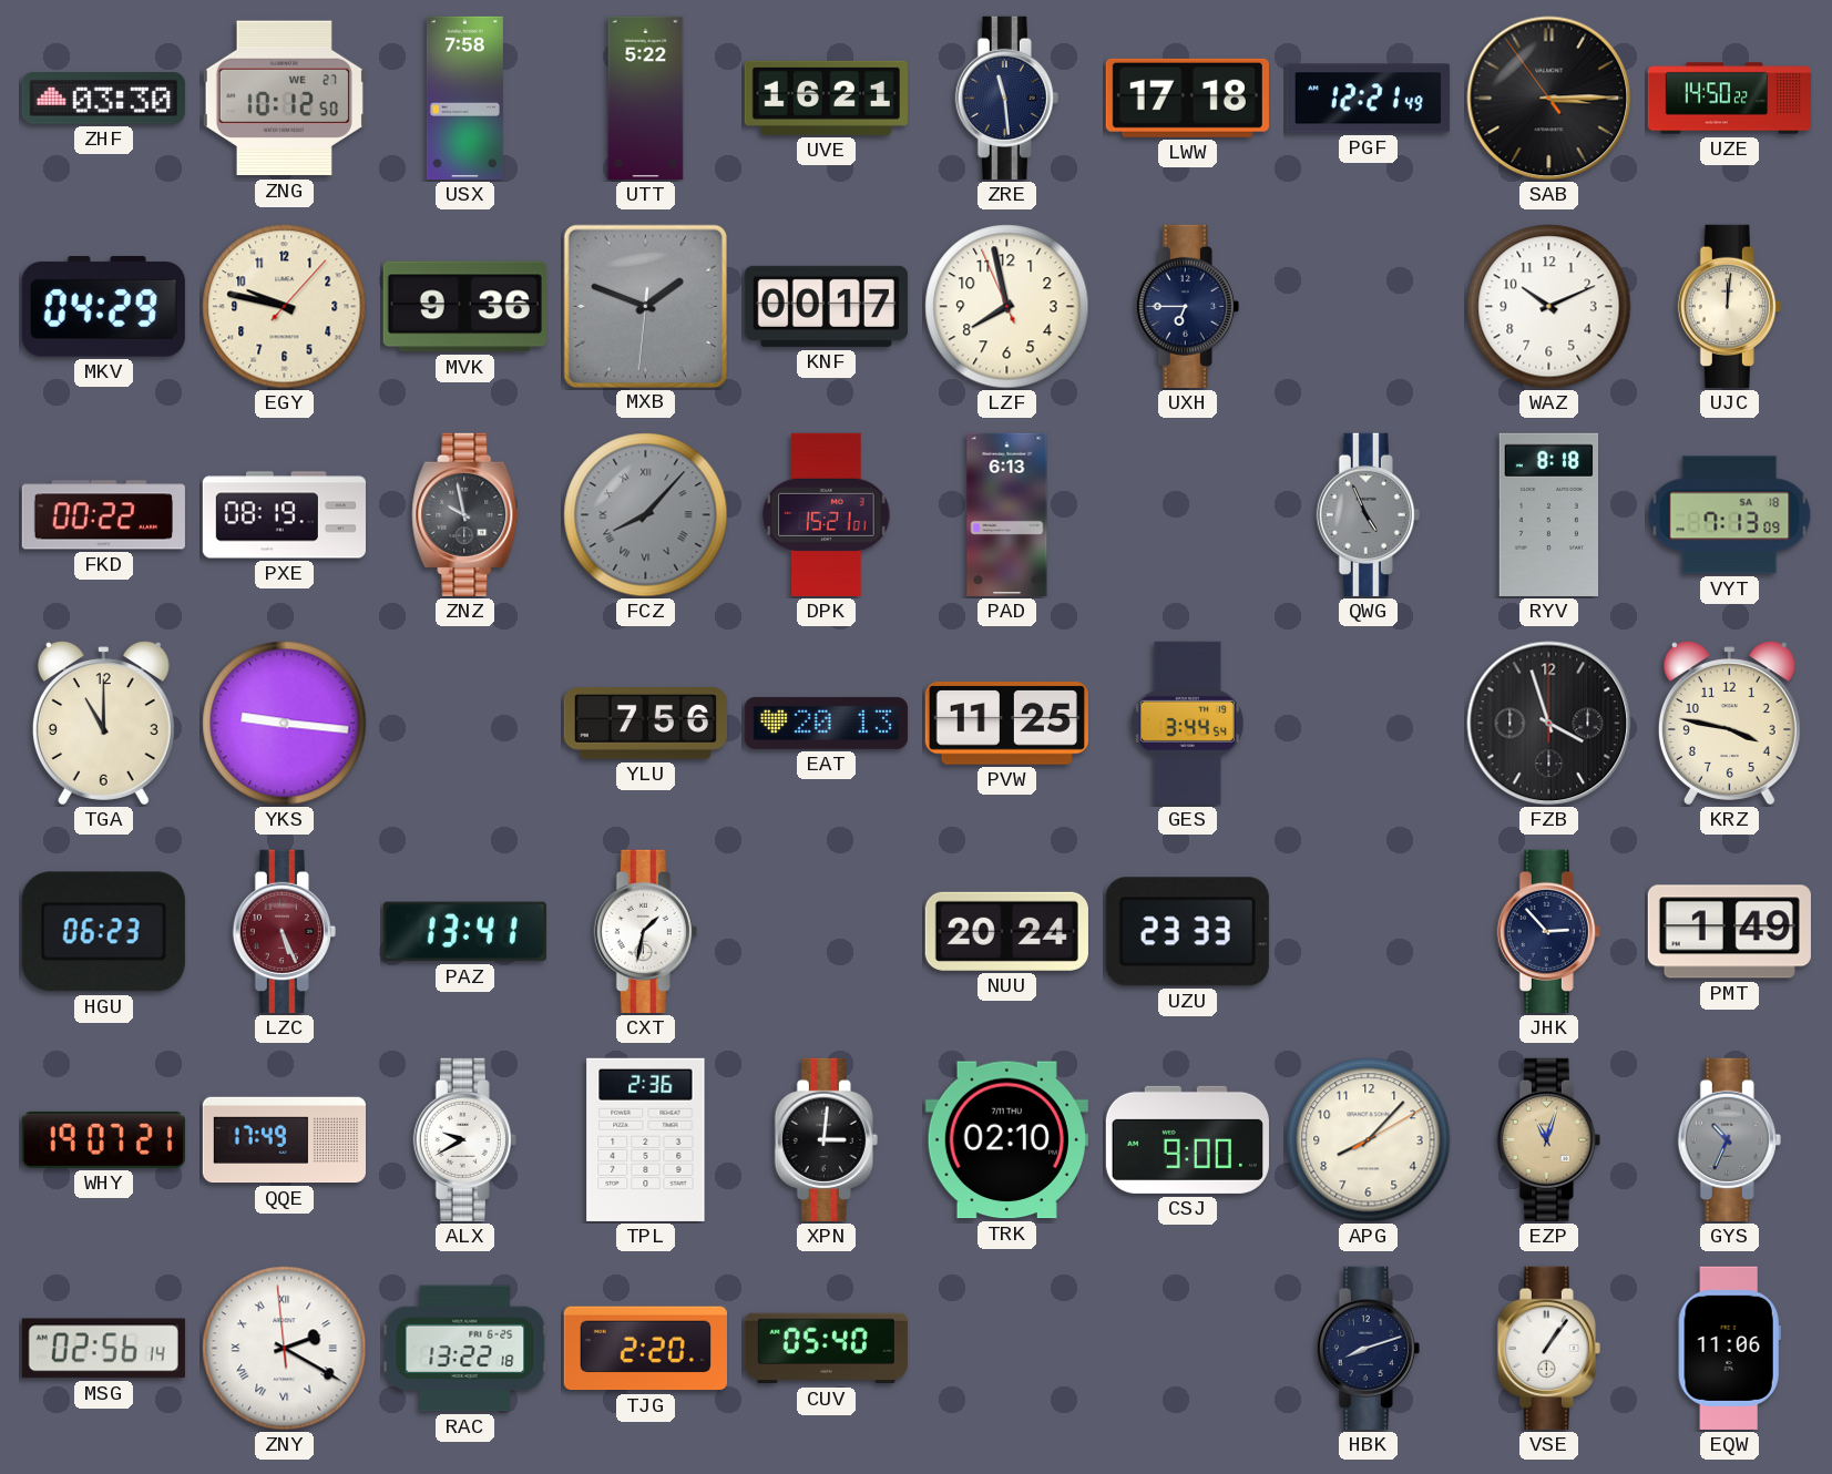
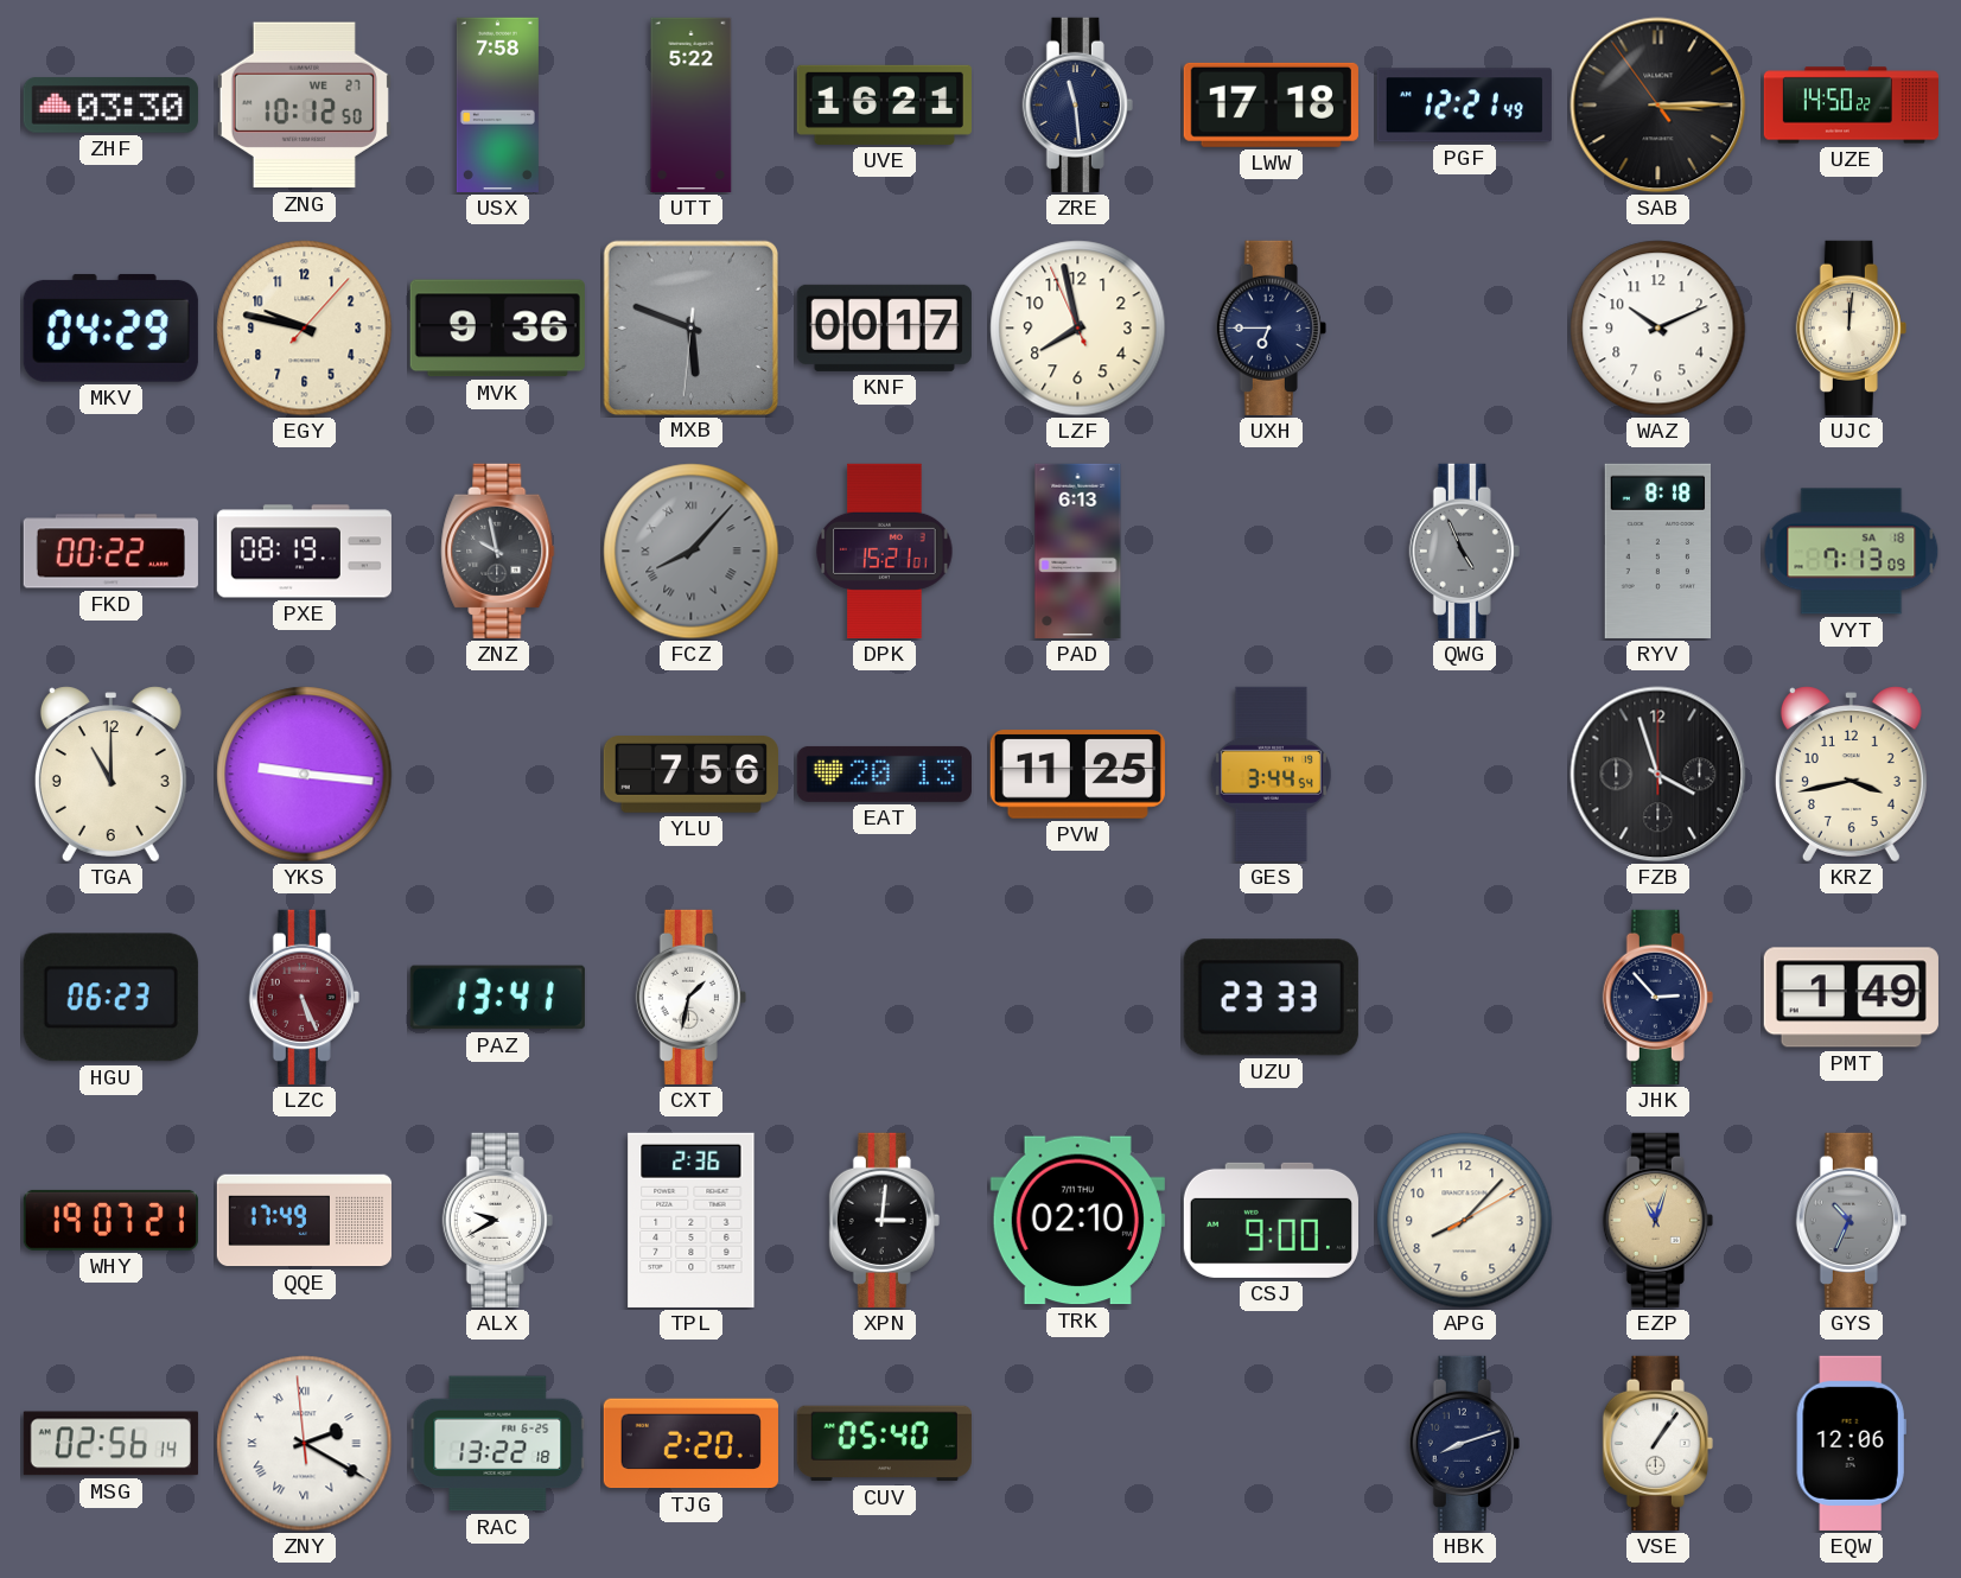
MXB: 1:48 -> 5:48 (690, 327)
KRZ: 3:47 -> 3:43 (1851, 775)
NUU: 20:24 -> none (1006, 931)
EQW: 11:06 -> 12:06 (1851, 1443)
